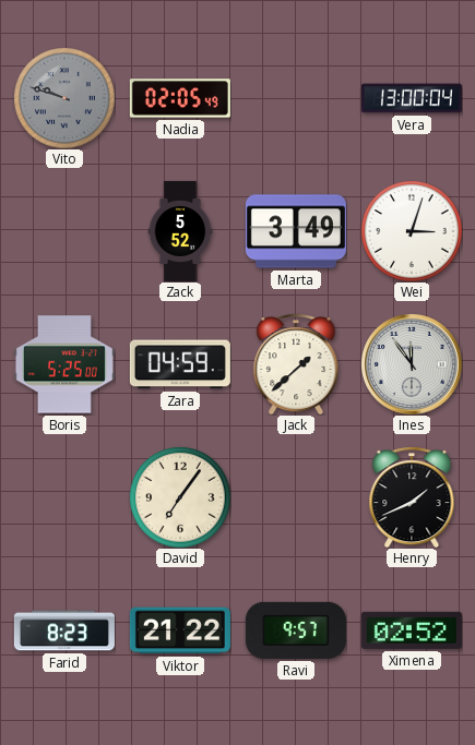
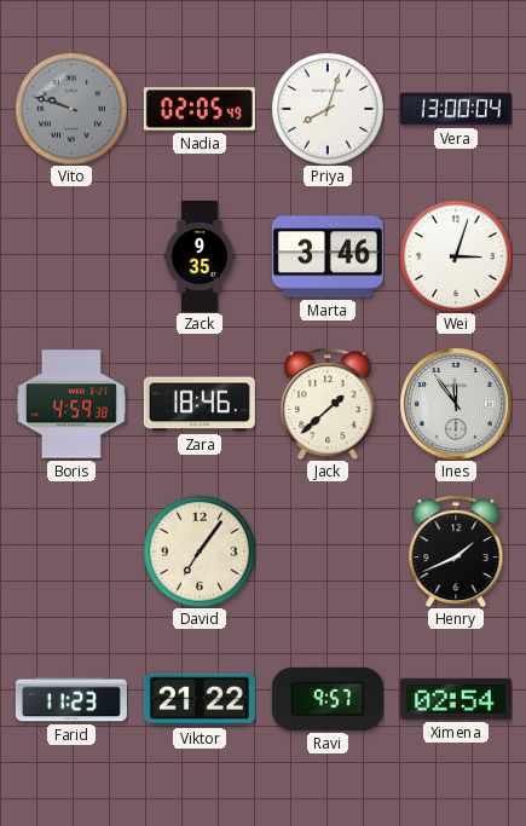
Priya: none -> 8:03 (328, 109)
Zack: 5:52 -> 9:35 (200, 256)
Marta: 3:49 -> 3:46 (328, 256)
Boris: 5:25 -> 4:59 (71, 404)
Zara: 04:59 -> 18:46 (200, 404)
Farid: 8:23 -> 11:23 (71, 699)
Ximena: 02:52 -> 02:54 (456, 699)
